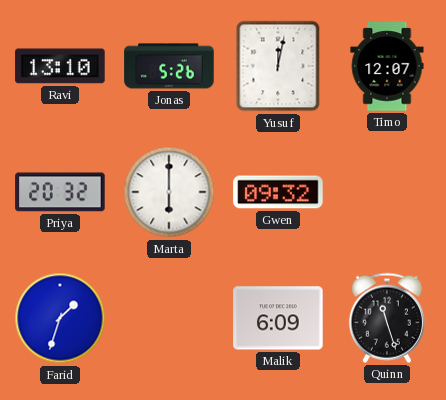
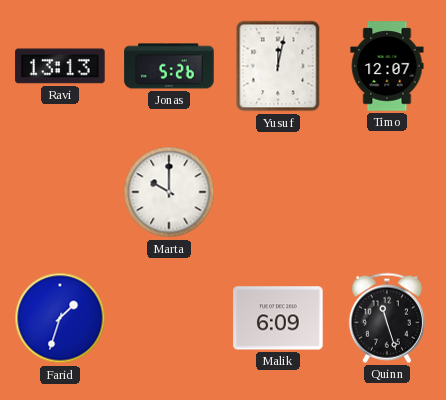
Ravi: 13:10 -> 13:13 (60, 66)
Priya: 20:32 -> none (60, 192)
Marta: 6:00 -> 10:00 (169, 192)
Gwen: 09:32 -> none (278, 192)
